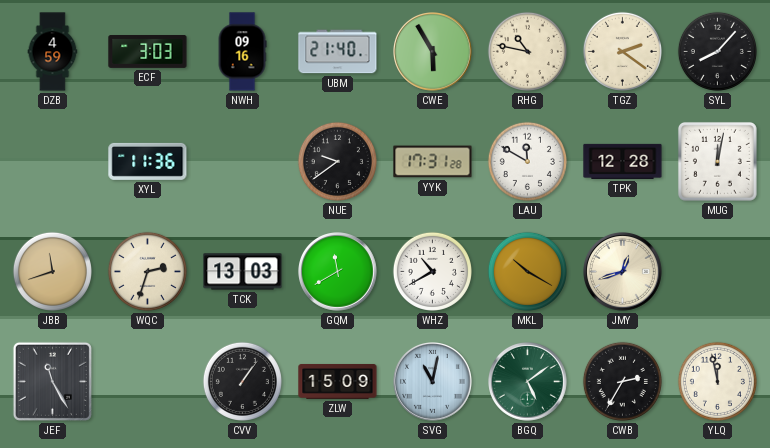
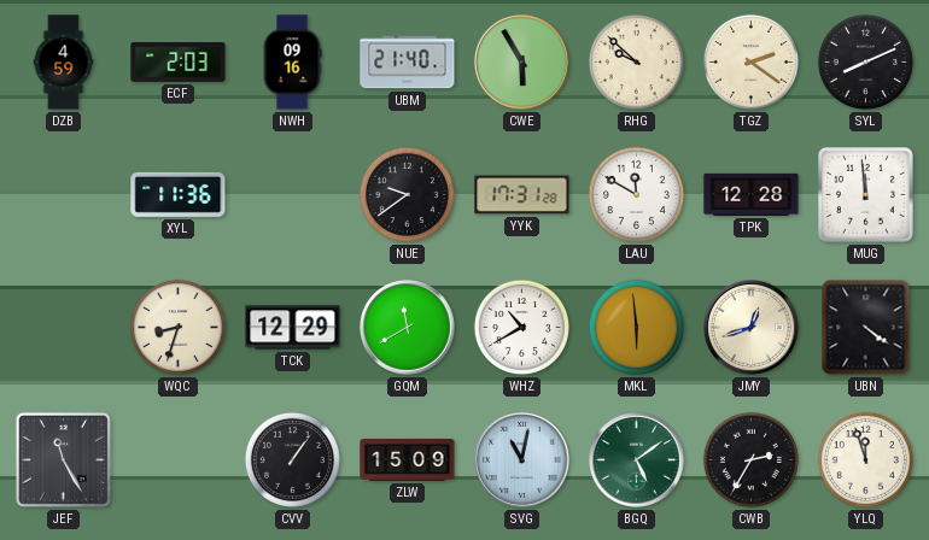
ECF: 3:03 -> 2:03 (179, 63)
RHG: 10:47 -> 9:52 (636, 61)
SYL: 8:07 -> 8:11 (865, 61)
MUG: 12:02 -> 11:59 (865, 194)
JBB: 11:42 -> none (52, 271)
WQC: 2:33 -> 8:33 (177, 327)
TCK: 13:03 -> 12:29 (293, 328)
MKL: 10:20 -> 5:59 (636, 327)
UBN: none -> 4:21 (866, 328)
YLQ: 11:58 -> 11:57 (865, 459)
